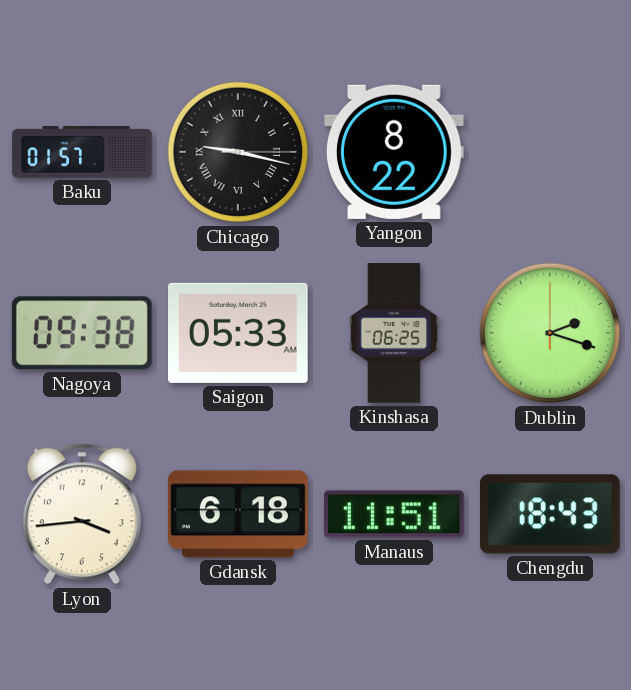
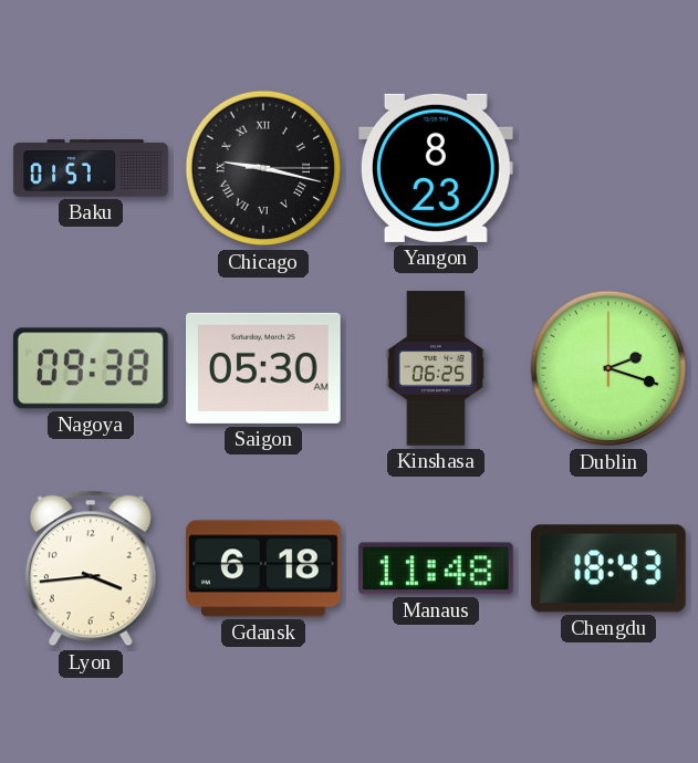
Yangon: 8:22 -> 8:23 (437, 168)
Saigon: 05:33 -> 05:30 (264, 368)
Manaus: 11:51 -> 11:48 (436, 568)
